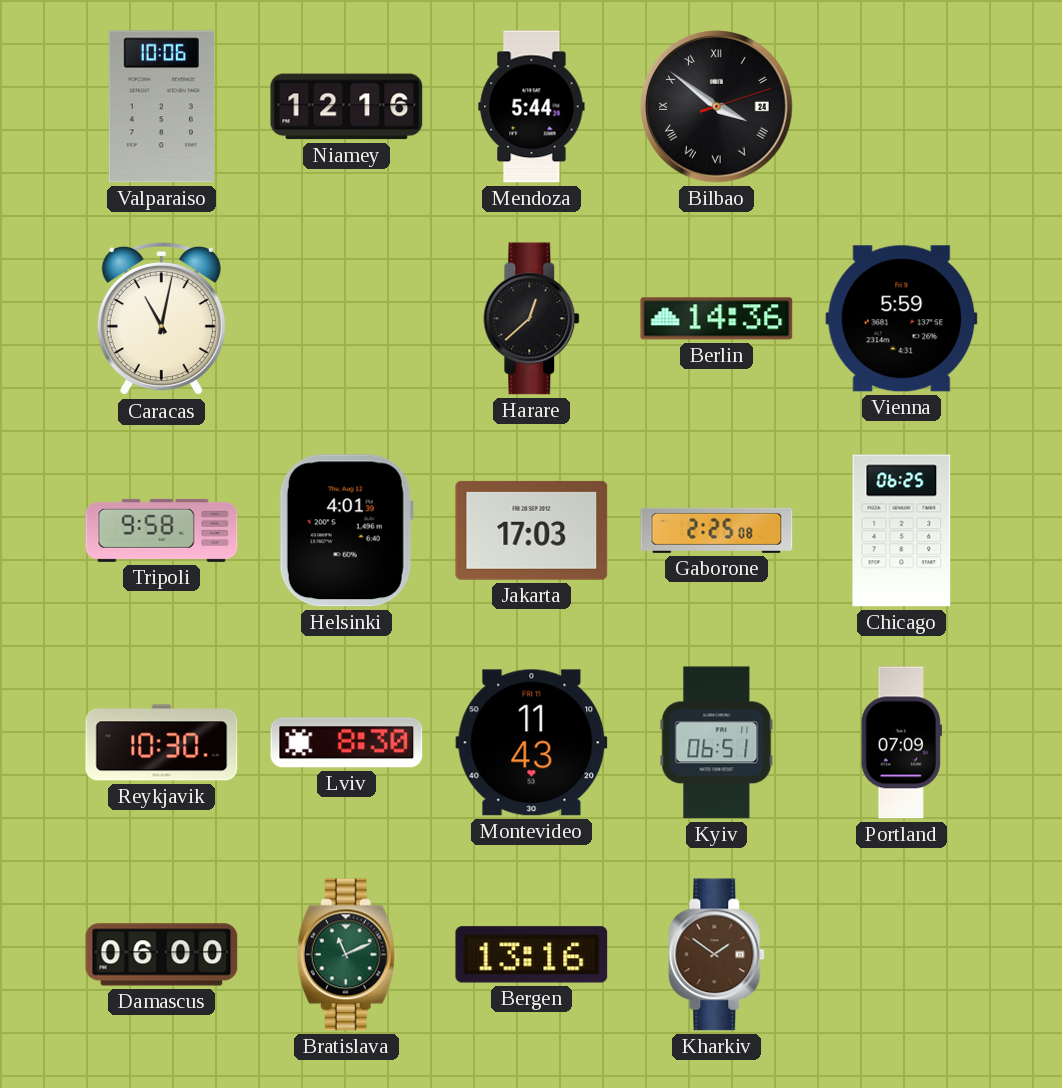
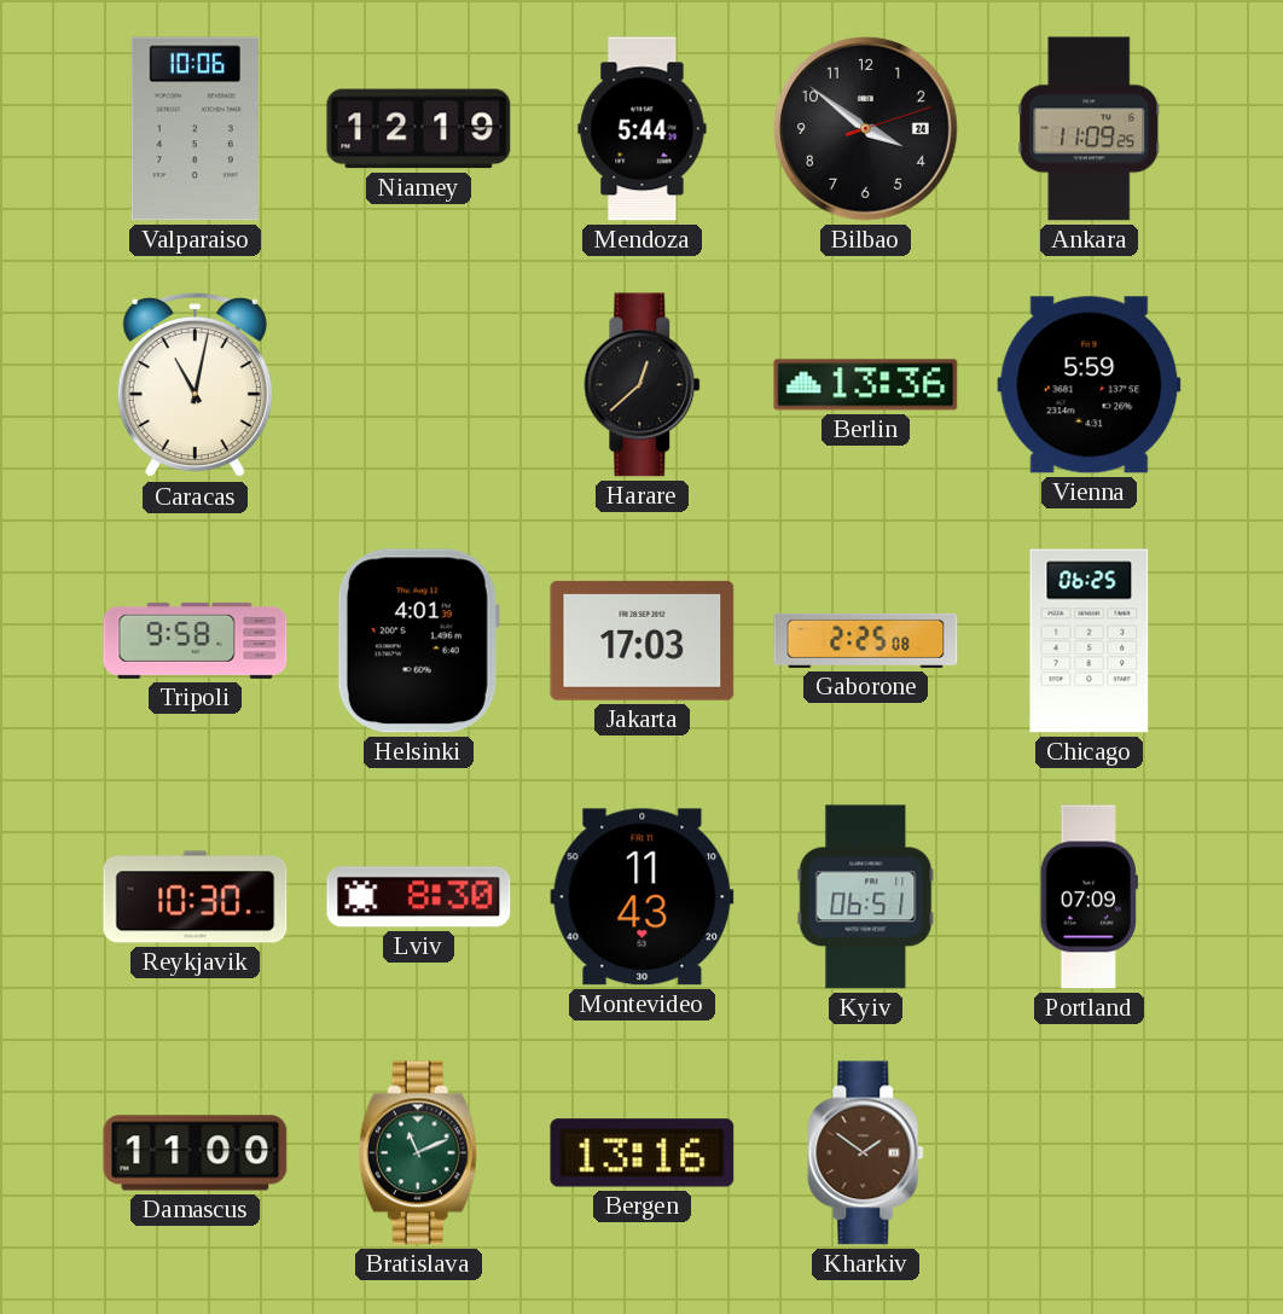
Niamey: 12:16 -> 12:19 (419, 129)
Bilbao numerals: Roman -> Arabic (866, 129)
Ankara: none -> 11:09 (1090, 129)
Berlin: 14:36 -> 13:36 (866, 385)
Damascus: 06:00 -> 11:00 (196, 1153)
